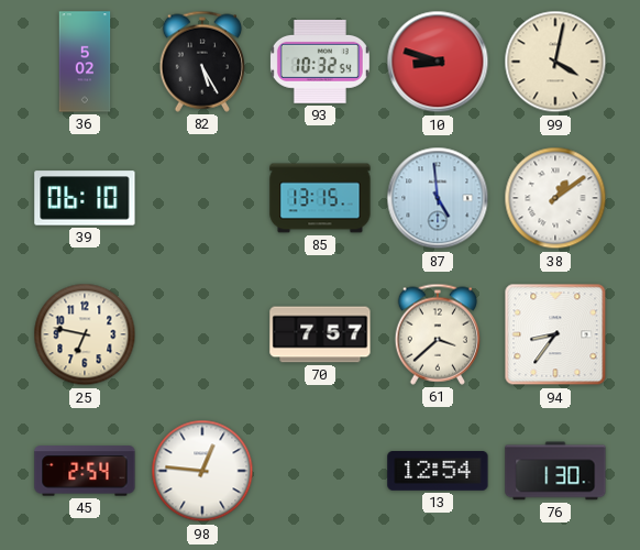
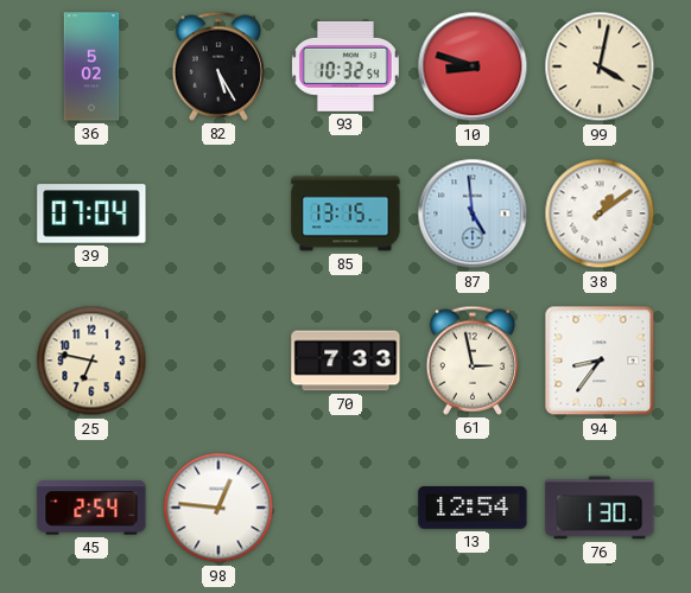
39: 06:10 -> 07:04 (91, 213)
70: 7:57 -> 7:33 (345, 361)
61: 3:38 -> 2:58 (471, 361)
